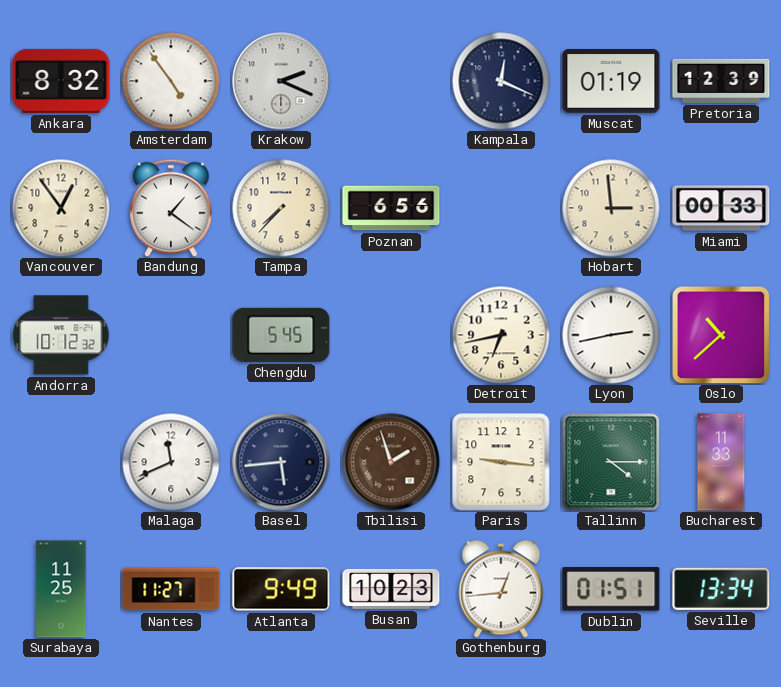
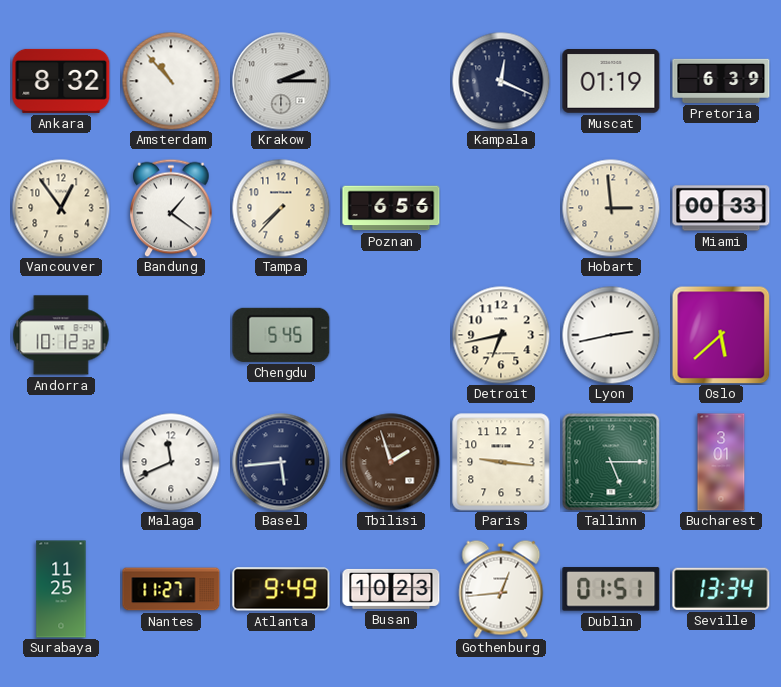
Amsterdam: 4:54 -> 10:53 (171, 81)
Krakow: 2:19 -> 2:15 (281, 81)
Pretoria: 12:39 -> 6:39 (721, 81)
Oslo: 10:38 -> 5:38 (721, 335)
Tallinn: 4:15 -> 5:15 (611, 462)
Bucharest: 11:33 -> 3:01 (721, 462)
